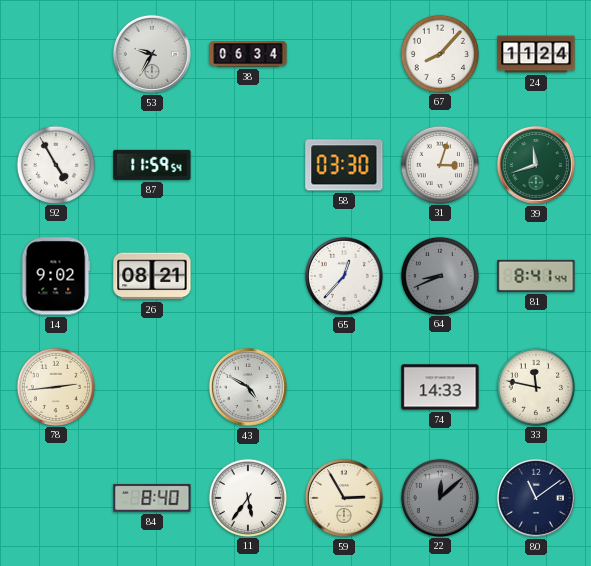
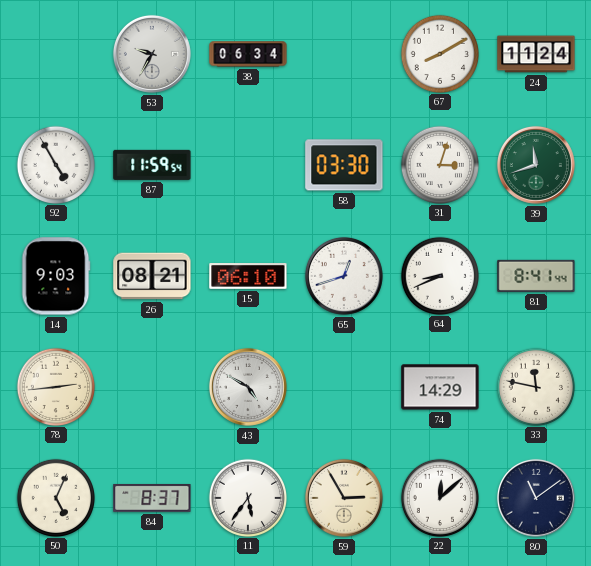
67: 8:07 -> 8:10 (439, 53)
14: 9:02 -> 9:03 (56, 276)
15: none -> 06:10 (248, 277)
65: 12:37 -> 12:42 (344, 276)
64 dial: grey -> white (439, 275)
74: 14:33 -> 14:29 (440, 387)
50: none -> 5:04 (55, 497)
84: 8:40 -> 8:37 (152, 498)
22 dial: grey -> white (439, 497)
